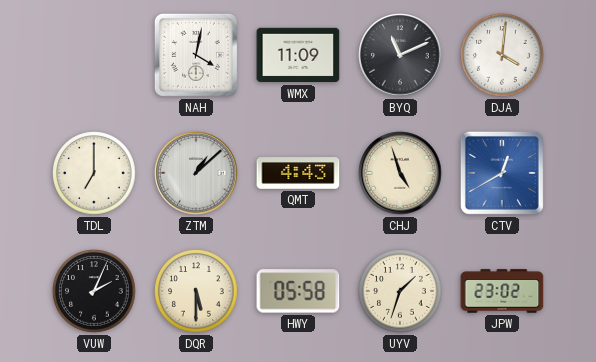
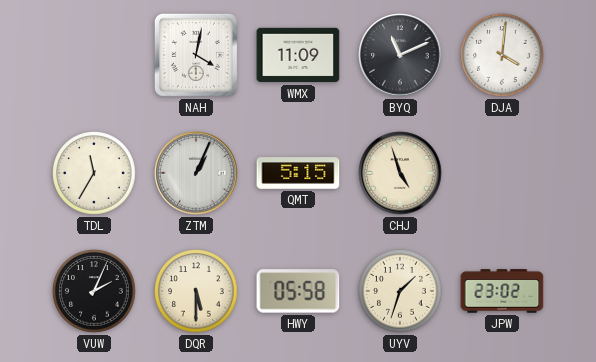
TDL: 7:00 -> 11:35 (94, 173)
ZTM: 1:08 -> 1:04 (196, 173)
QMT: 4:43 -> 5:15 (298, 173)
CTV: 12:40 -> none (502, 173)
